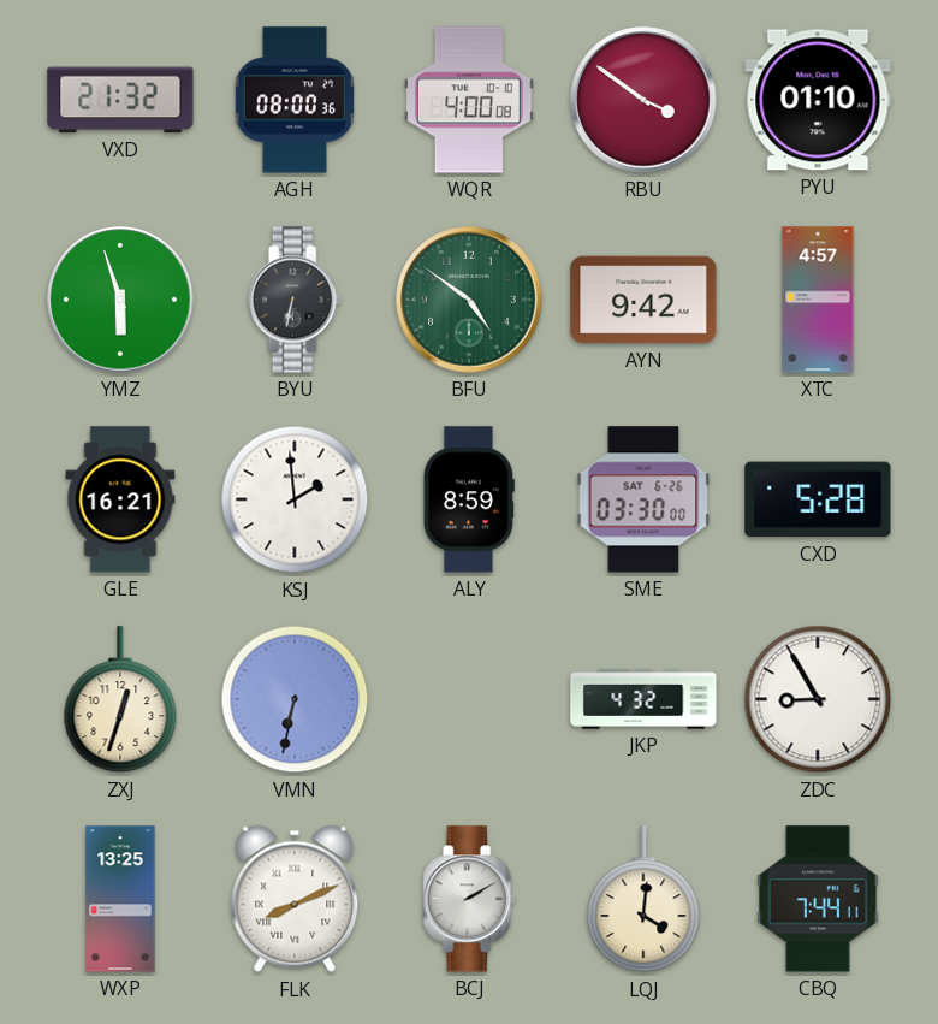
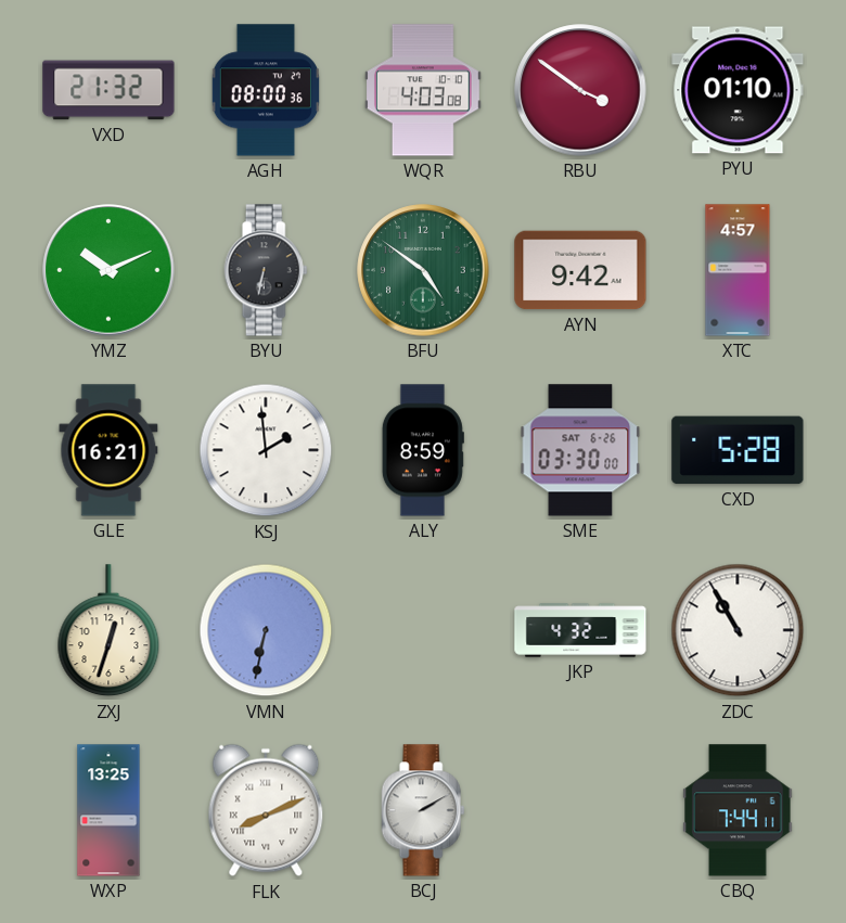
WQR: 4:00 -> 4:03 (423, 90)
YMZ: 5:57 -> 10:11 (108, 270)
ZDC: 8:55 -> 10:55 (738, 630)
LQJ: 4:01 -> none (643, 900)
